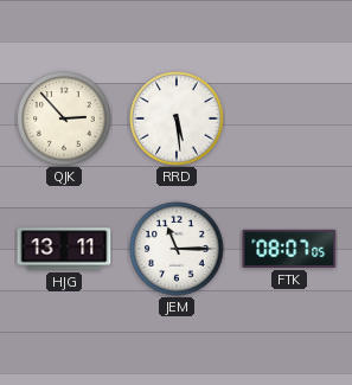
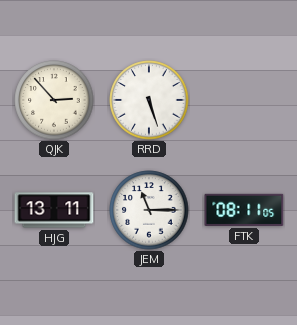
RRD: 5:29 -> 5:27 (149, 100)
FTK: 08:07 -> 08:11 (244, 210)
